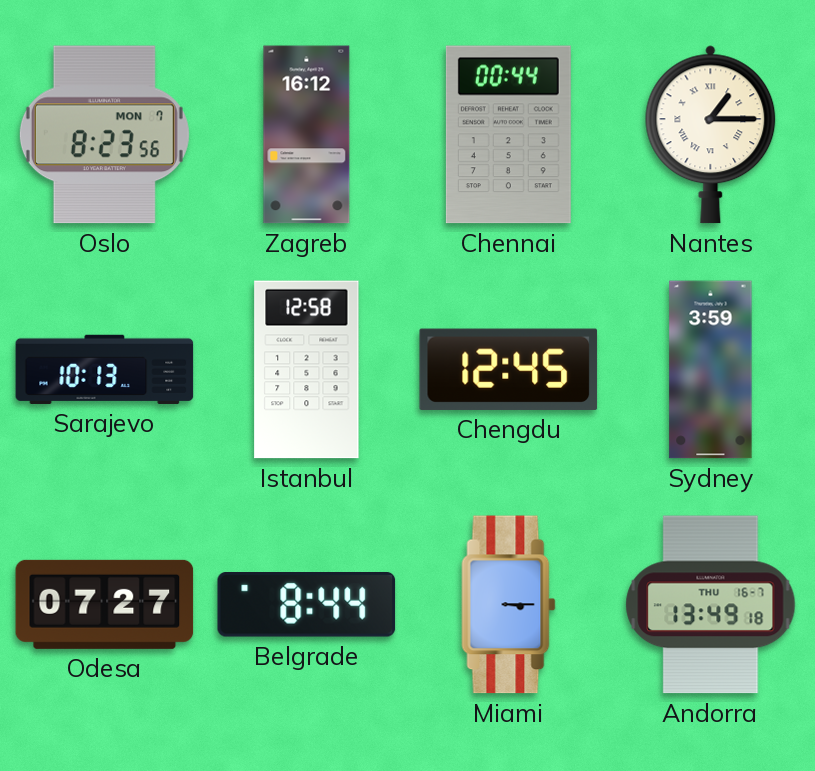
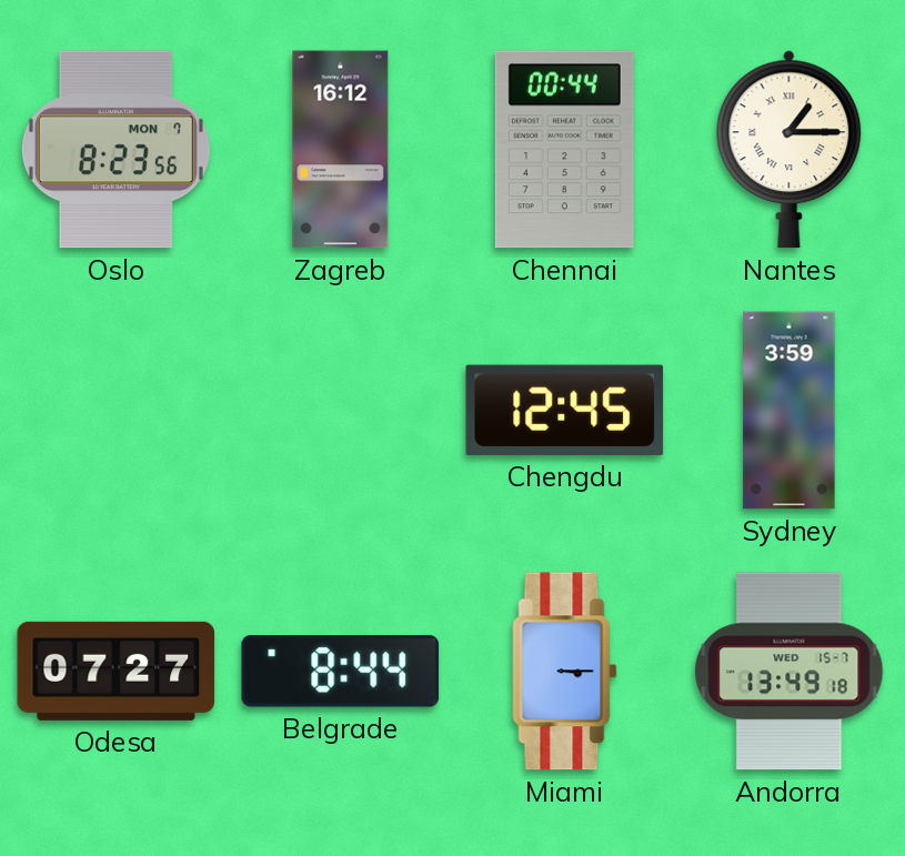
Sarajevo: 10:13 -> none (105, 369)
Istanbul: 12:58 -> none (307, 370)
Andorra date: THU 16-7 -> WED 15-7 (790, 672)
